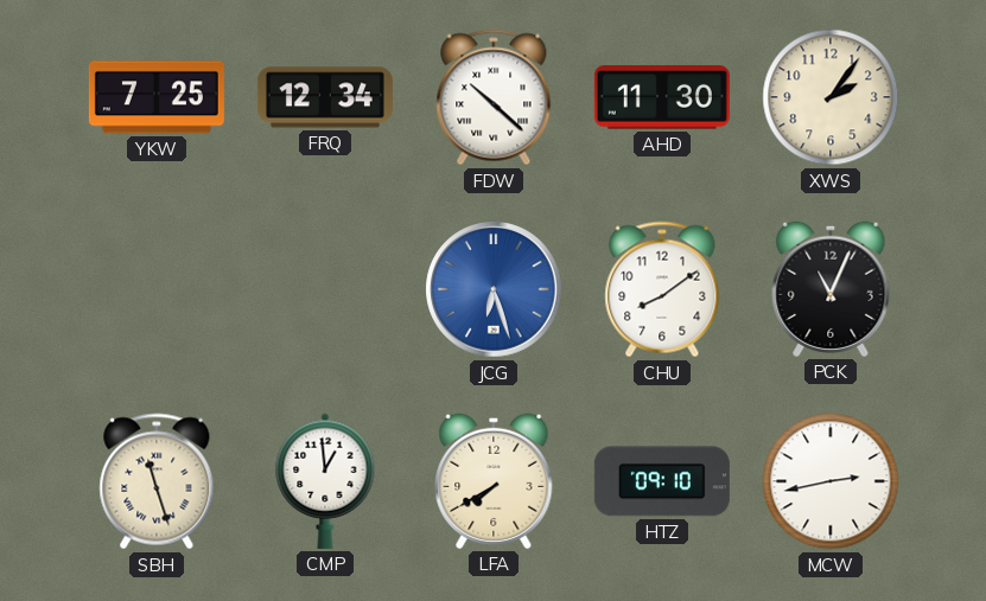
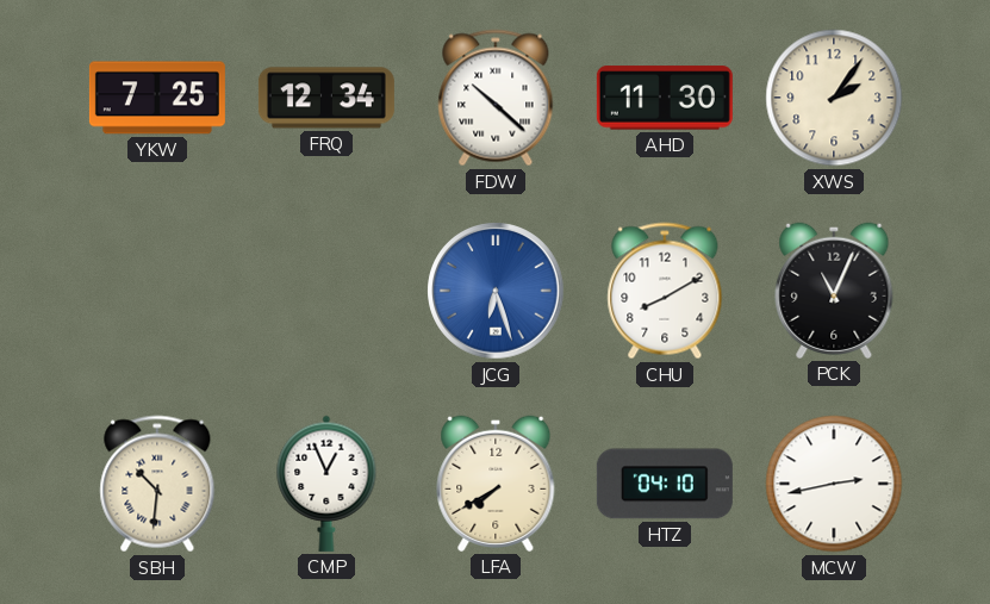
CHU: 8:09 -> 8:10 (665, 291)
SBH: 11:27 -> 10:31 (157, 484)
CMP: 12:59 -> 12:56 (326, 484)
HTZ: 09:10 -> 04:10 (665, 484)
